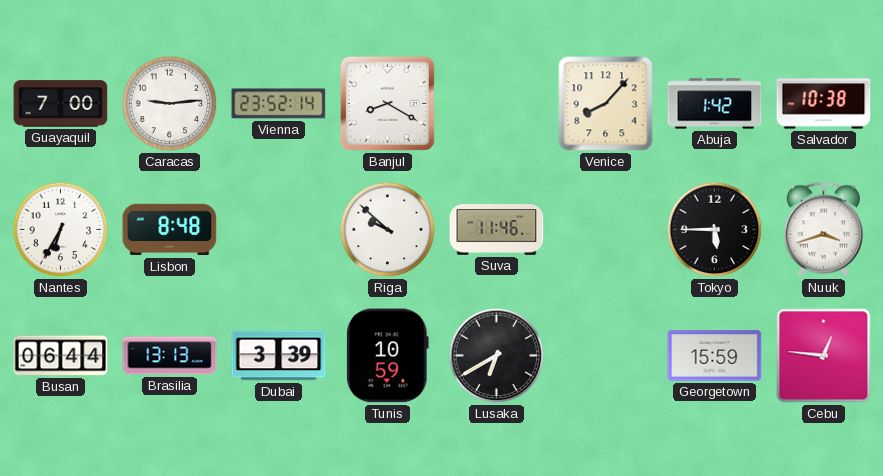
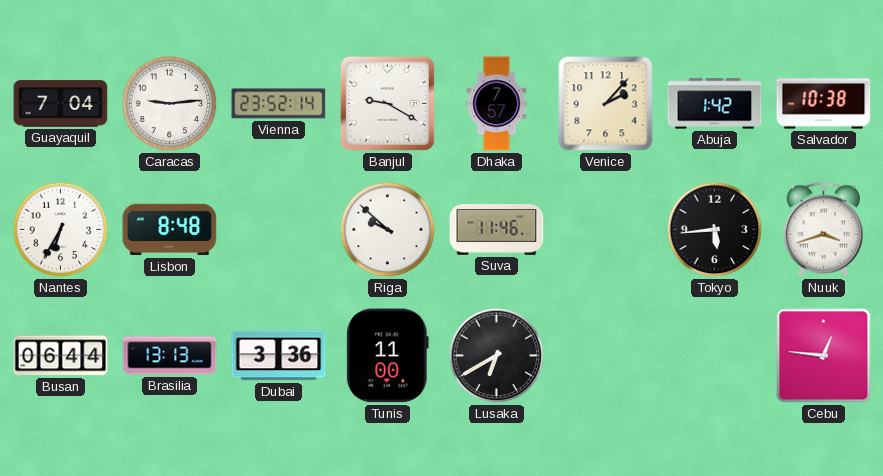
Guayaquil: 7:00 -> 7:04 (61, 104)
Banjul: 8:20 -> 9:20 (387, 103)
Dhaka: none -> 7:57 (497, 104)
Venice: 8:07 -> 2:07 (606, 104)
Tokyo: 5:45 -> 5:44 (715, 230)
Dubai: 3:39 -> 3:36 (279, 356)
Tunis: 10:59 -> 11:00 (387, 356)
Georgetown: 15:59 -> none (715, 356)
